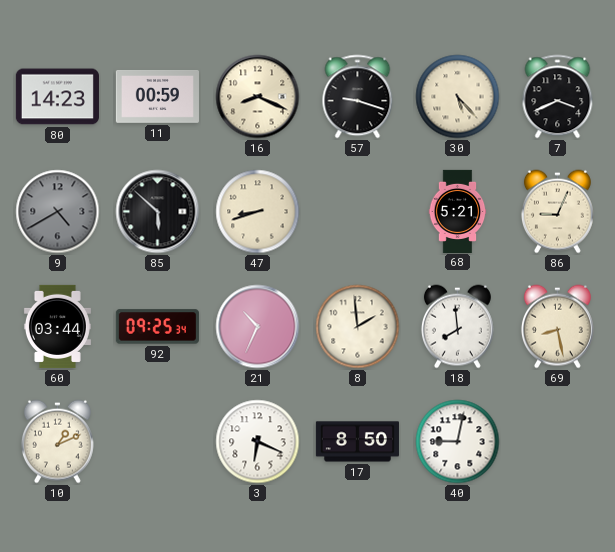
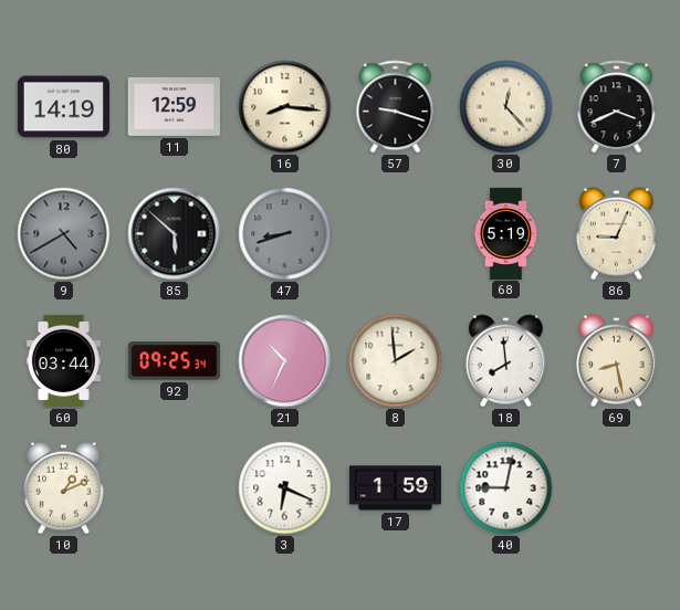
80: 14:23 -> 14:19 (63, 107)
11: 00:59 -> 12:59 (174, 106)
16: 8:19 -> 8:16 (285, 107)
30: 5:23 -> 12:23 (506, 107)
47 dial: cream -> grey (285, 234)
68: 5:21 -> 5:19 (506, 233)
17: 8:50 -> 1:59 (395, 488)
